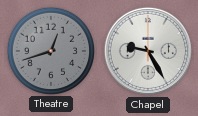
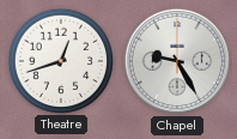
Theatre dial: grey -> white (60, 60)
